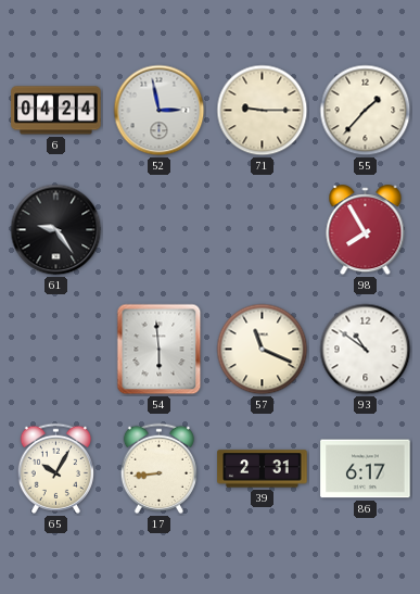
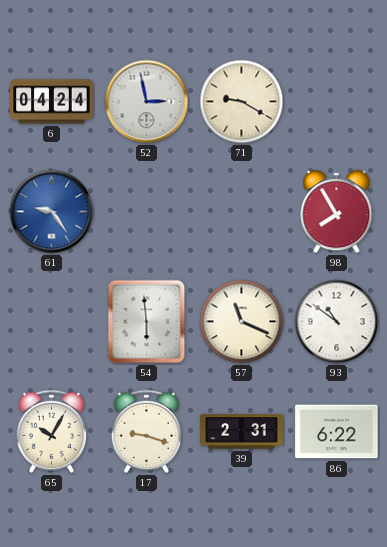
71: 9:15 -> 9:20 (242, 102)
55: 1:37 -> none (366, 111)
61 dial: black -> blue (52, 212)
17: 8:44 -> 9:18 (146, 431)
86: 6:17 -> 6:22 (337, 432)
